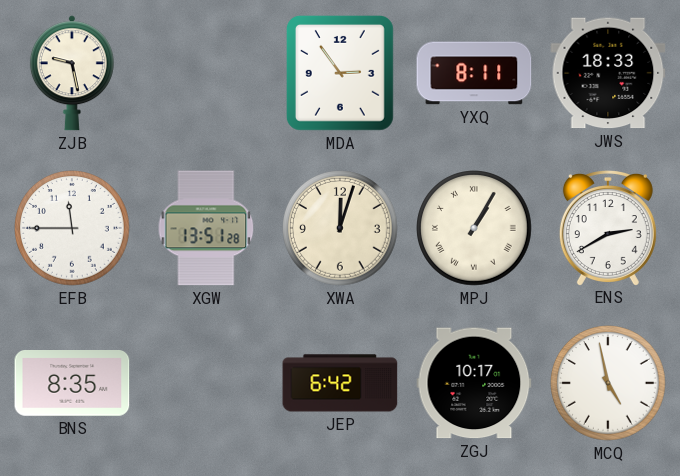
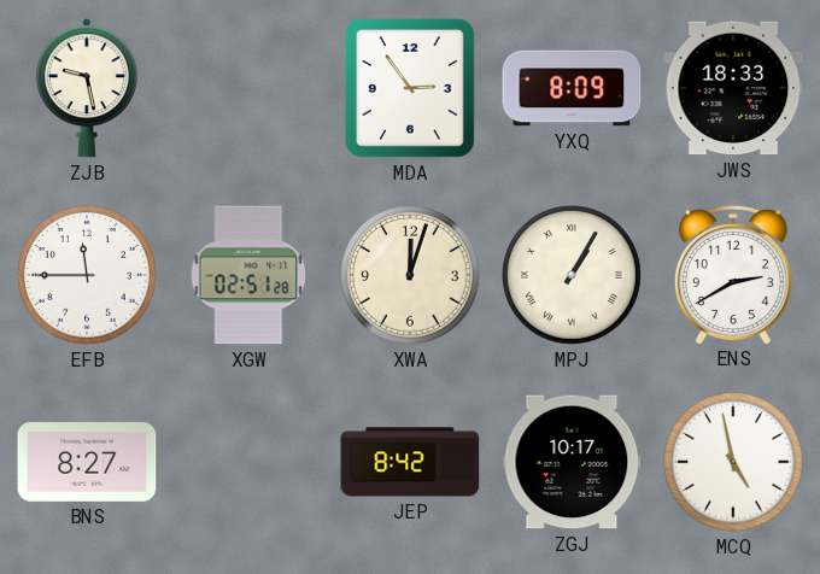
YXQ: 8:11 -> 8:09 (572, 88)
XGW: 13:51 -> 02:51 (248, 275)
BNS: 8:35 -> 8:27 (87, 463)
JEP: 6:42 -> 8:42 (410, 462)
